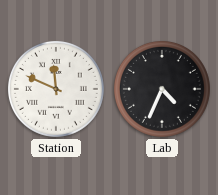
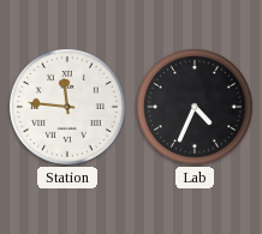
Station: 11:49 -> 11:46 (67, 107)
